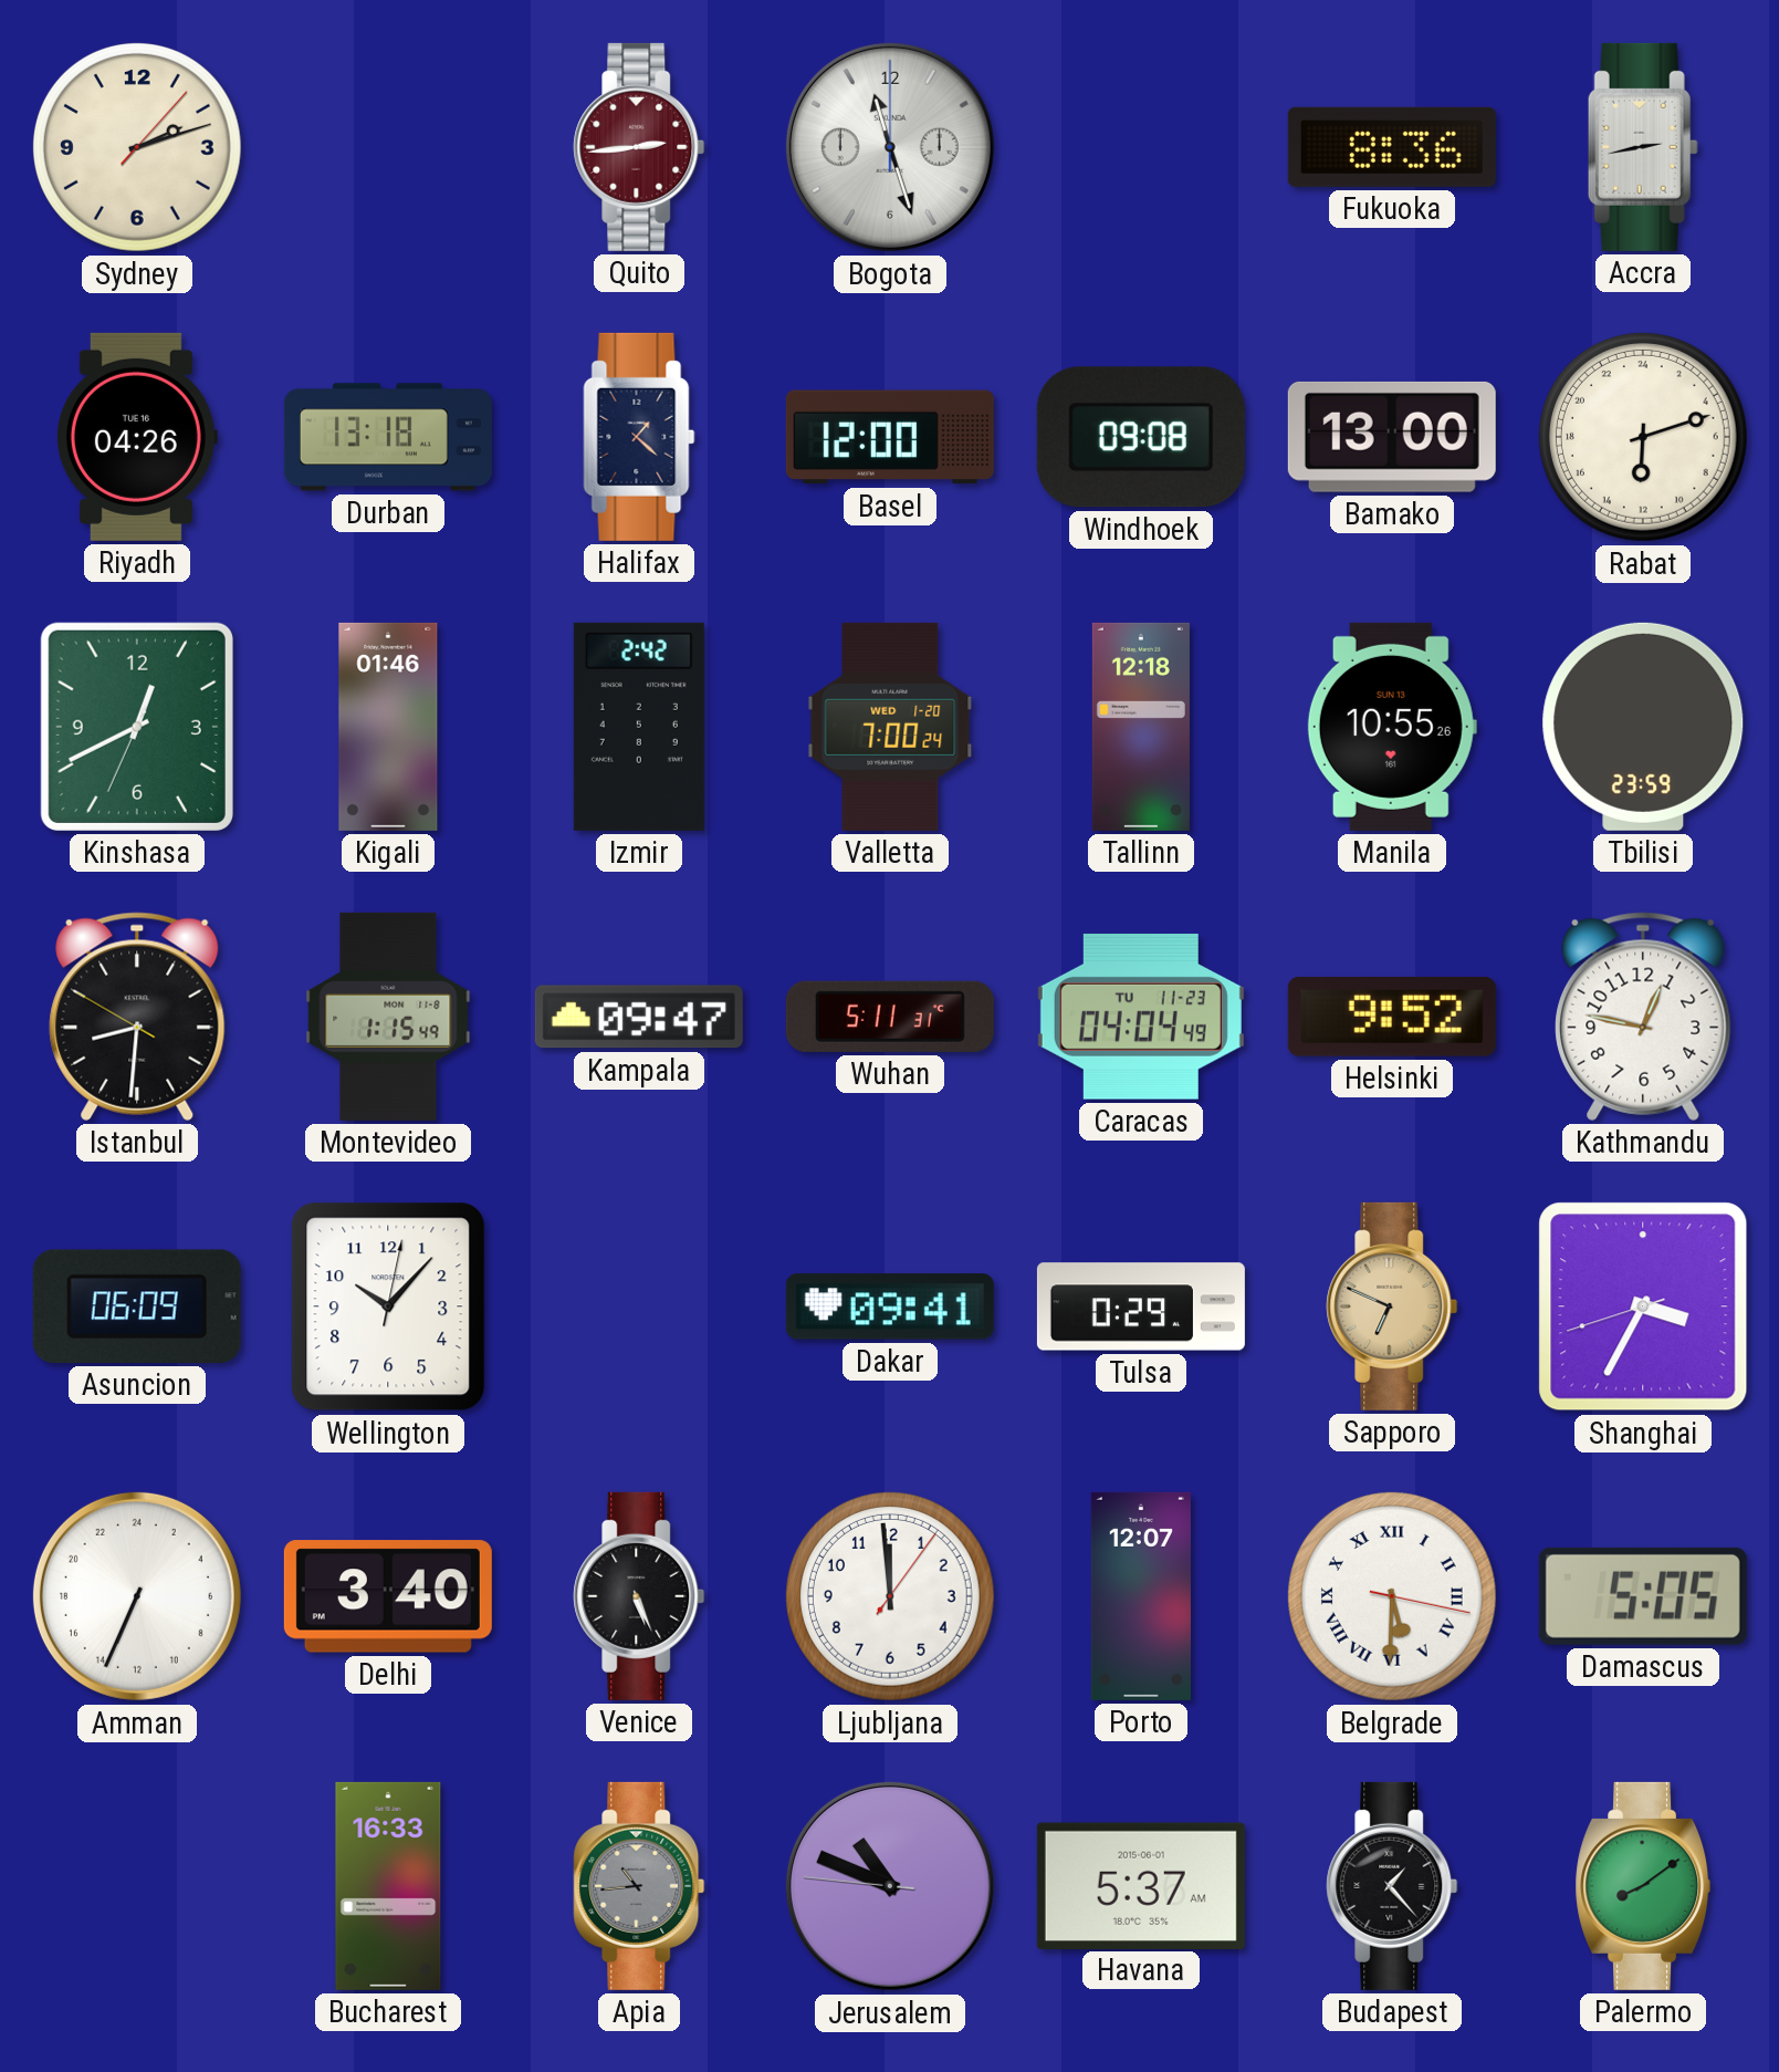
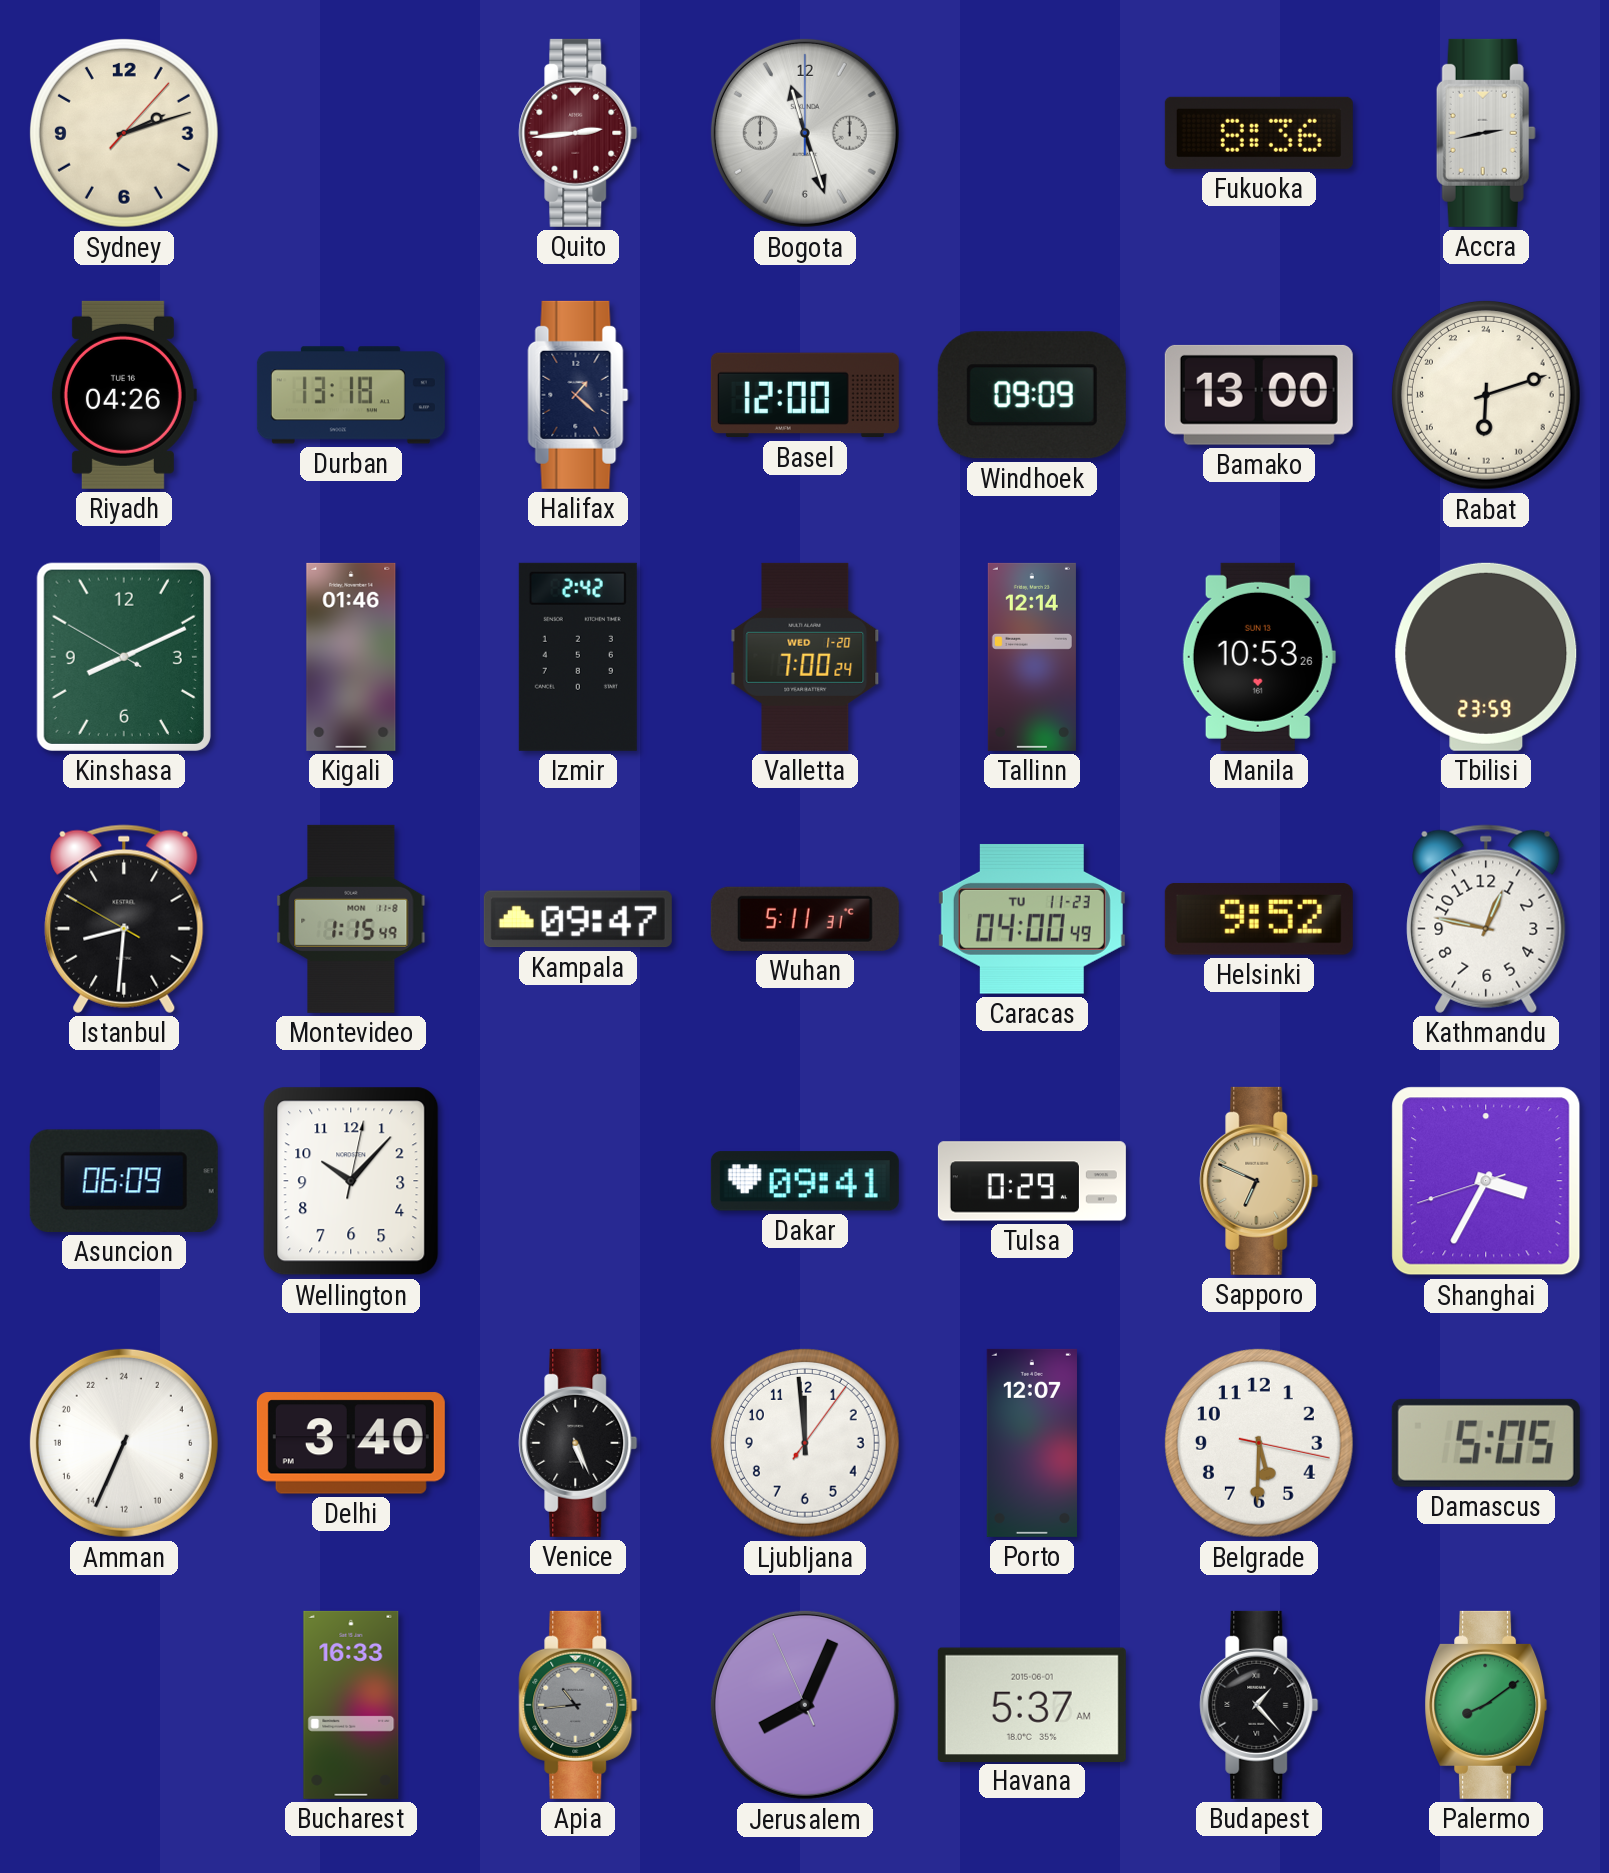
Windhoek: 09:08 -> 09:09 (1032, 395)
Kinshasa: 12:40 -> 8:10 (124, 657)
Tallinn: 12:18 -> 12:14 (1032, 657)
Manila: 10:55 -> 10:53 (1259, 657)
Caracas: 04:04 -> 04:00 (1032, 919)
Belgrade numerals: Roman -> Arabic (1259, 1443)
Jerusalem: 10:48 -> 8:03 (805, 1705)
